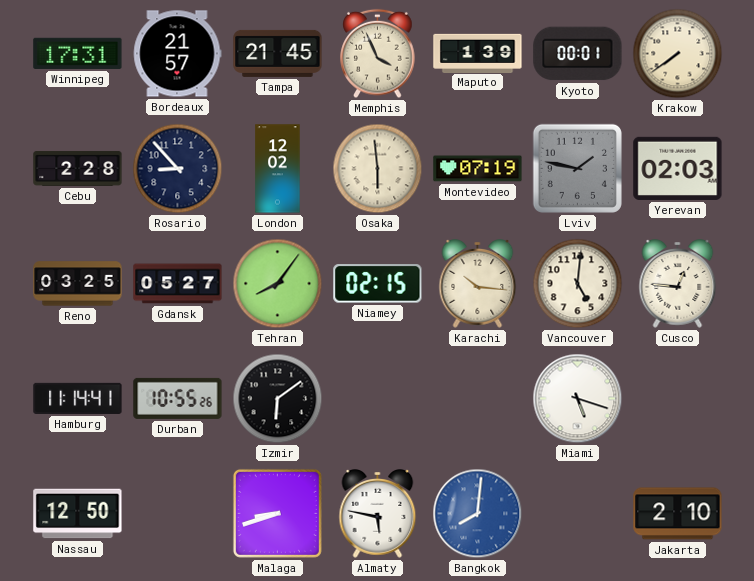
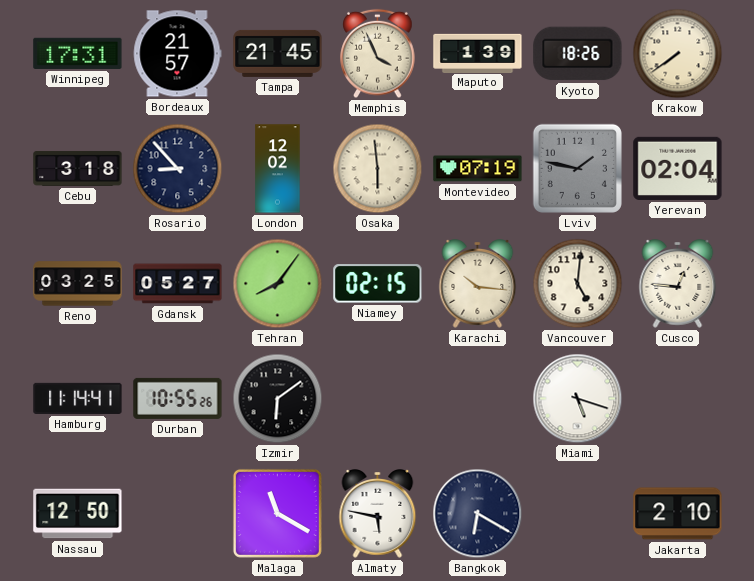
Kyoto: 00:01 -> 18:26 (578, 54)
Cebu: 2:28 -> 3:18 (78, 168)
Yerevan: 02:03 -> 02:04 (678, 168)
Malaga: 8:42 -> 11:20 (277, 513)
Bangkok: 8:01 -> 6:20 (478, 514)
Bangkok dial: blue -> navy (478, 514)
